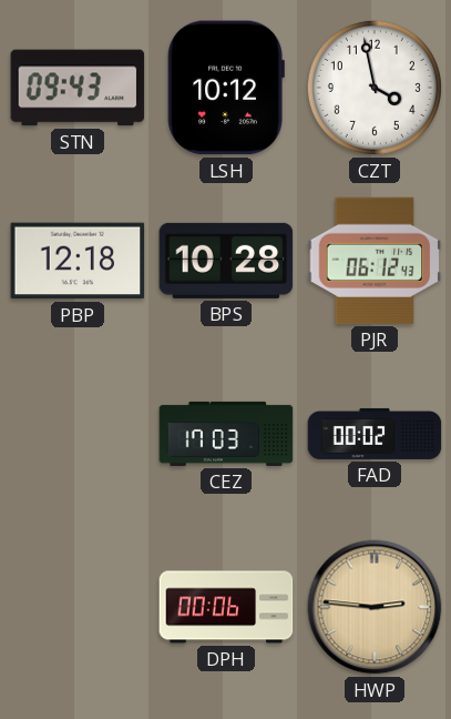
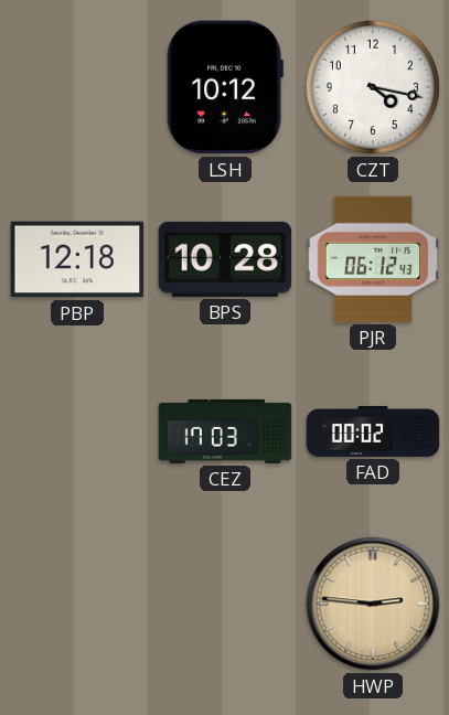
STN: 09:43 -> none (78, 88)
CZT: 3:58 -> 4:17 (373, 87)
DPH: 00:06 -> none (226, 607)
